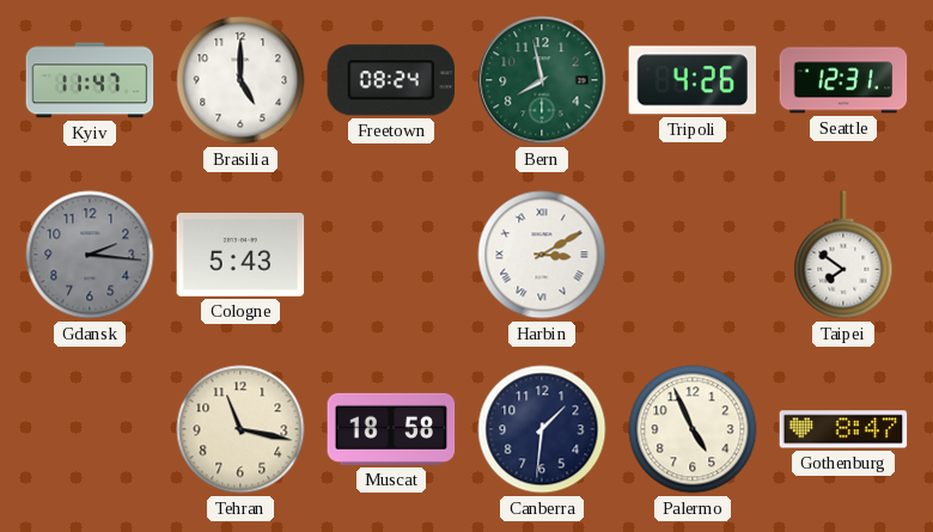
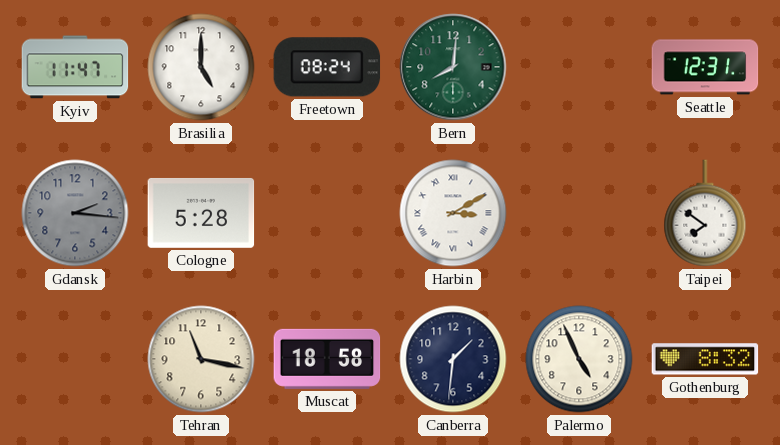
Bern: 7:58 -> 8:01 (453, 67)
Tripoli: 4:26 -> none (693, 80)
Cologne: 5:43 -> 5:28 (201, 213)
Gothenburg: 8:47 -> 8:32 (705, 359)
